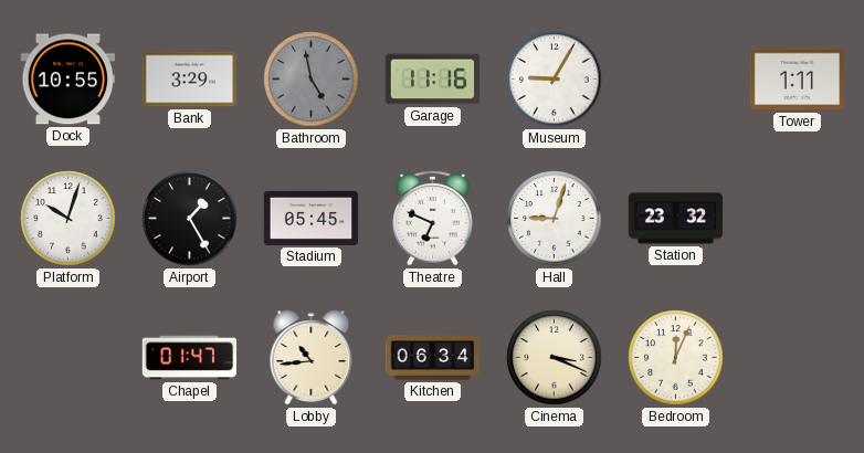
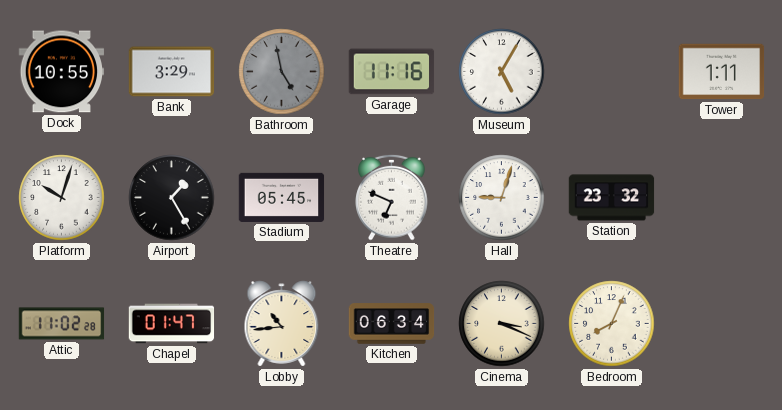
Museum: 9:05 -> 5:05 (502, 72)
Attic: none -> 11:02 (62, 324)
Bedroom: 12:04 -> 8:04 (612, 324)
